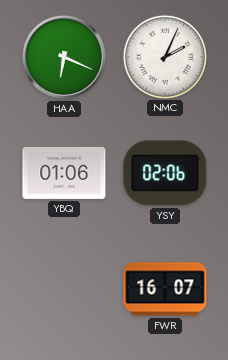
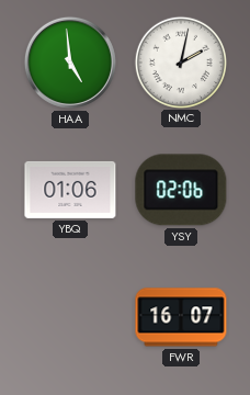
HAA: 6:19 -> 4:59 (70, 63)
NMC: 2:04 -> 2:02 (180, 61)
